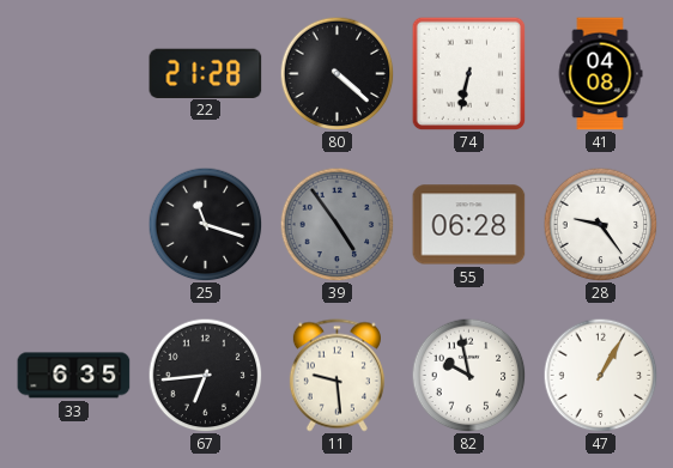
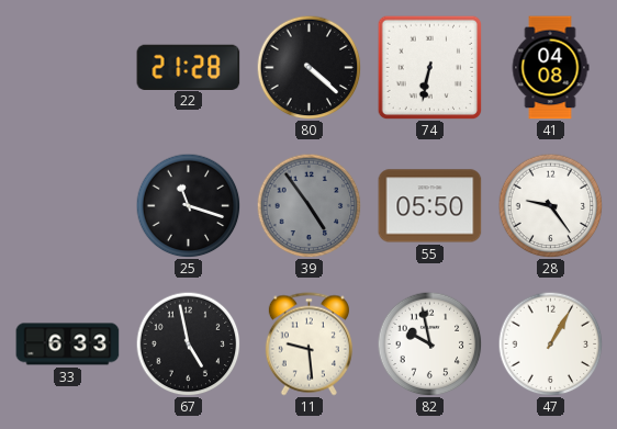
55: 06:28 -> 05:50 (430, 206)
33: 6:35 -> 6:33 (68, 345)
67: 6:44 -> 4:58 (188, 343)
